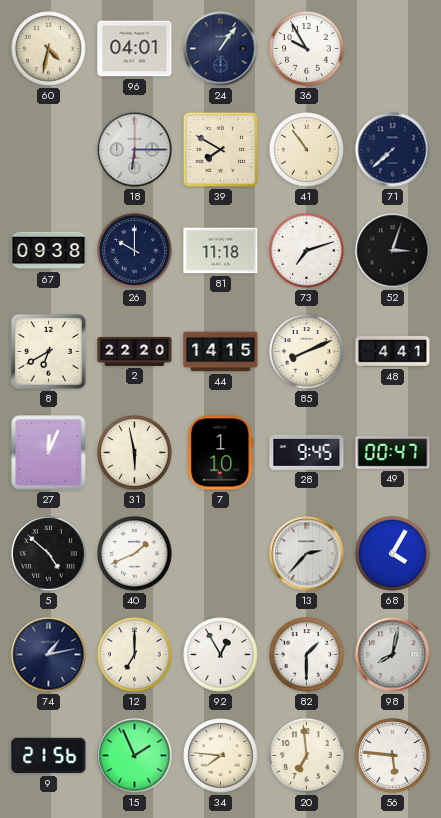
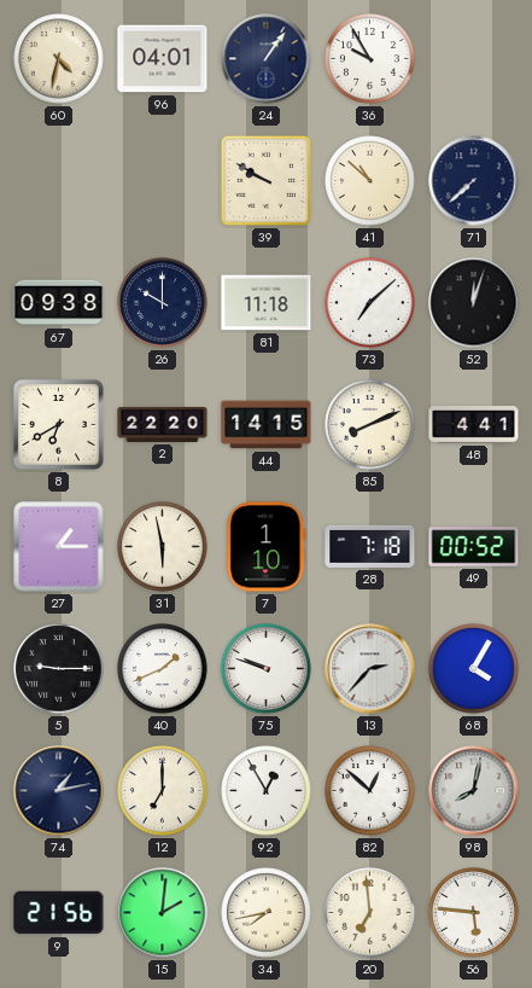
18: 6:15 -> none (135, 150)
39: 7:50 -> 9:50 (267, 181)
41: 10:54 -> 10:52 (370, 181)
73: 7:12 -> 7:08 (370, 303)
52: 3:03 -> 12:03 (474, 303)
27: 12:04 -> 1:15 (59, 547)
28: 9:45 -> 7:18 (370, 546)
49: 00:47 -> 00:52 (474, 547)
5: 4:52 -> 9:15 (59, 669)
75: none -> 9:48 (267, 669)
82: 1:30 -> 12:52 (370, 791)
15: 1:56 -> 2:01 (163, 913)
34: 7:46 -> 7:43 (267, 913)
